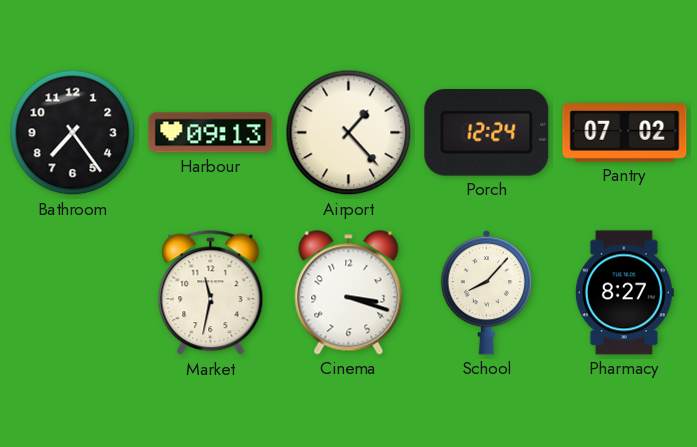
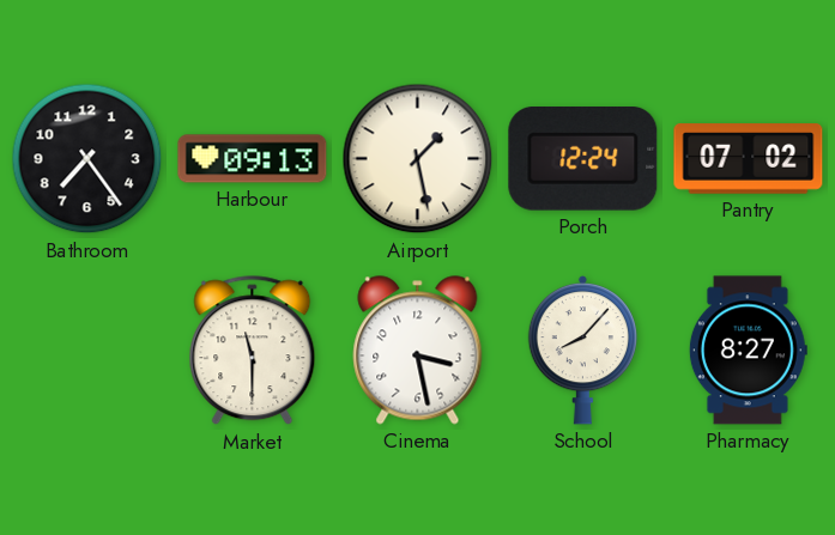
Airport: 1:23 -> 1:28 (418, 159)
Market: 11:32 -> 11:30 (253, 351)
Cinema: 3:18 -> 3:28 (418, 351)
